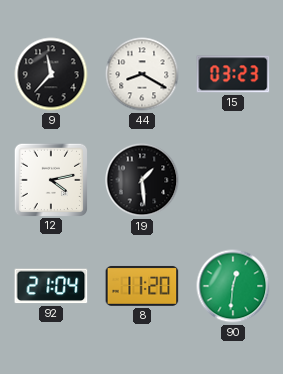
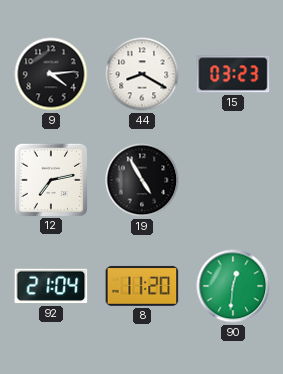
9: 11:37 -> 4:14 (51, 74)
12: 4:13 -> 7:13 (50, 179)
19: 1:29 -> 4:55 (142, 180)
